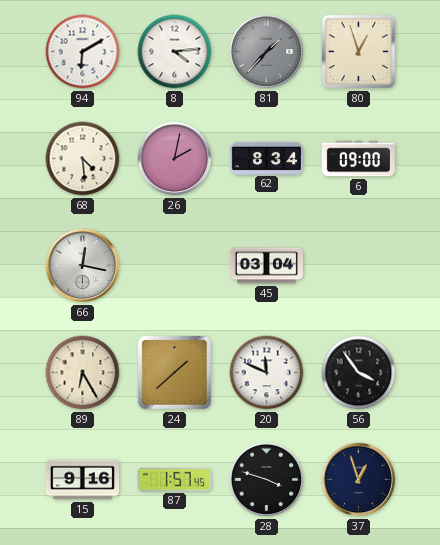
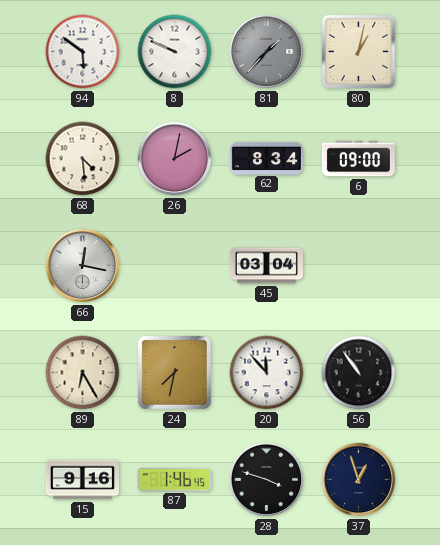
94: 6:10 -> 5:51 (83, 52)
8: 4:14 -> 9:49 (175, 52)
80: 12:57 -> 1:02 (359, 52)
24: 1:38 -> 7:32 (174, 372)
20: 11:49 -> 11:53 (267, 373)
56: 3:54 -> 10:54 (359, 373)
87: 1:57 -> 1:46 (174, 479)
